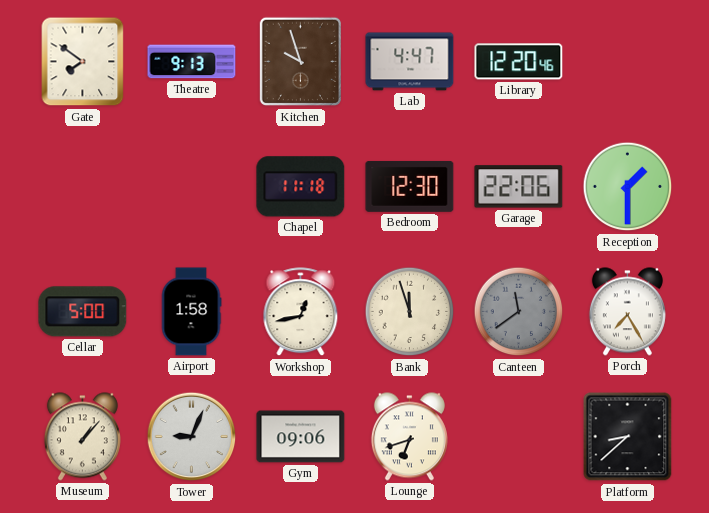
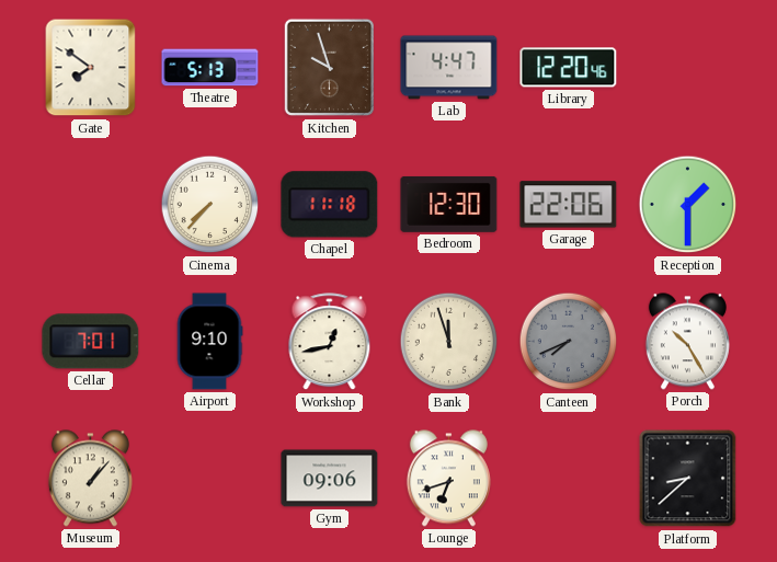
Theatre: 9:13 -> 5:13 (210, 68)
Cinema: none -> 7:37 (210, 205)
Cellar: 5:00 -> 7:01 (91, 342)
Airport: 1:58 -> 9:10 (209, 342)
Canteen: 11:39 -> 7:41 (569, 342)
Porch: 7:25 -> 10:25 (687, 342)
Tower: 9:04 -> none (192, 437)
